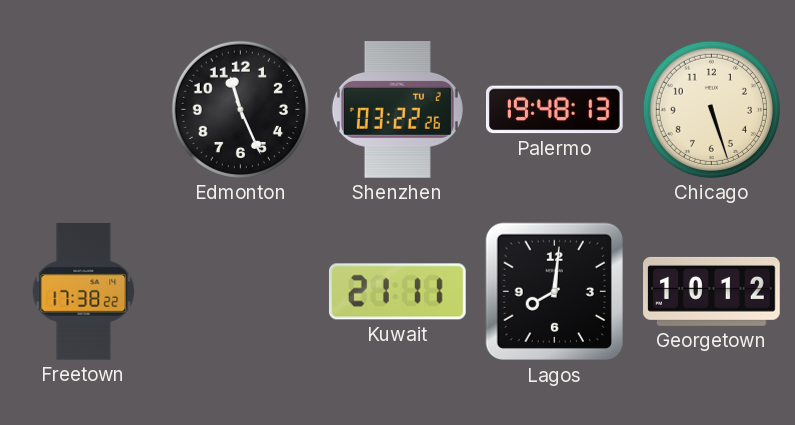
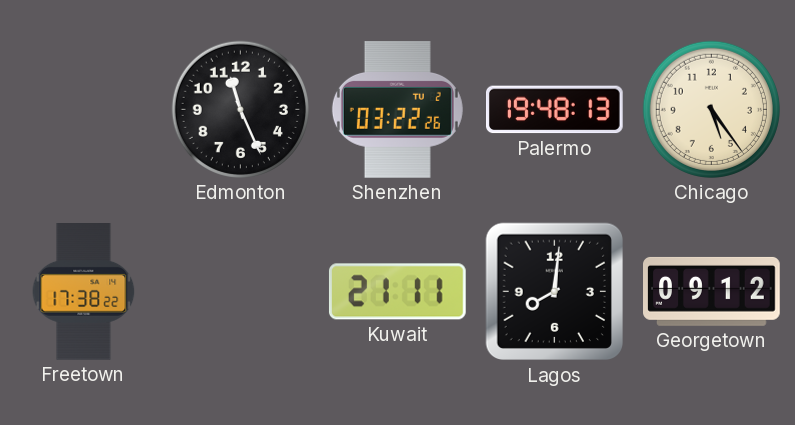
Chicago: 5:27 -> 5:24 (711, 109)
Georgetown: 10:12 -> 09:12 (712, 291)
